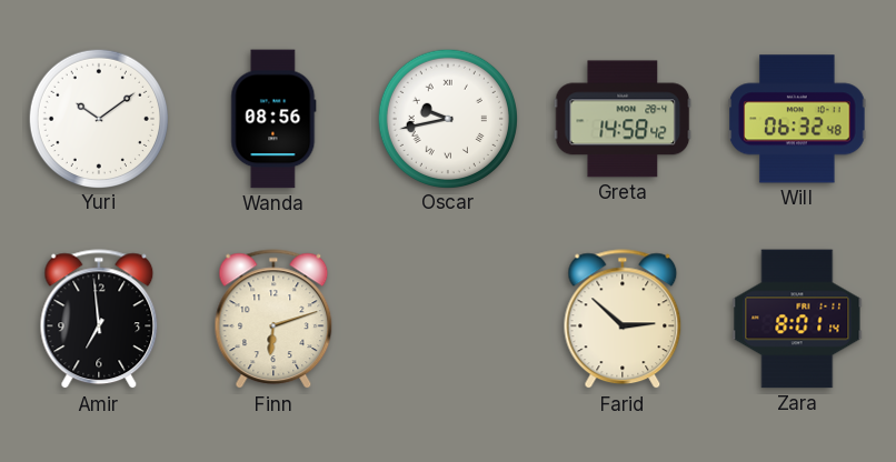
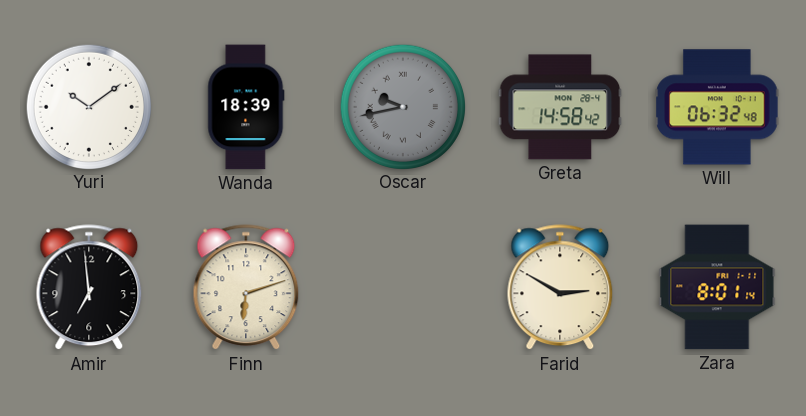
Wanda: 08:56 -> 18:39 (246, 107)
Oscar dial: white -> grey (402, 106)
Farid: 2:52 -> 2:50 (560, 288)
